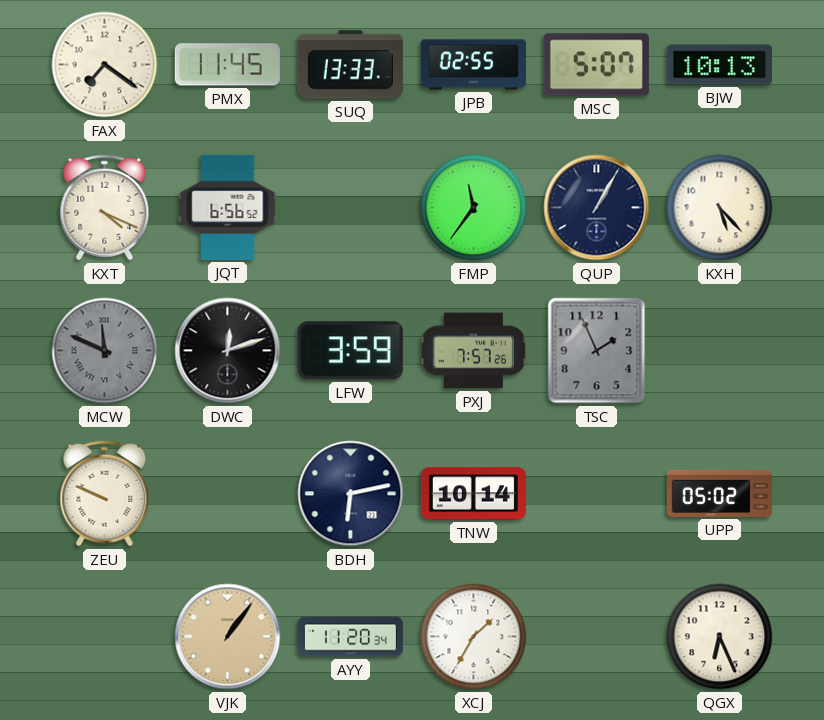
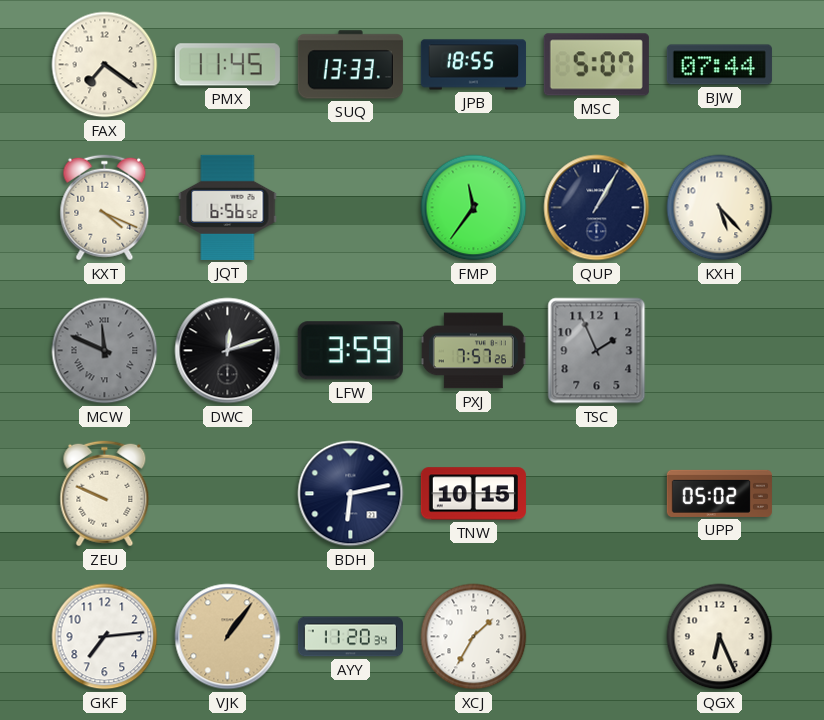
JPB: 02:55 -> 18:55 (473, 65)
BJW: 10:13 -> 07:44 (719, 65)
TNW: 10:14 -> 10:15 (473, 494)
GKF: none -> 7:14 (105, 637)
